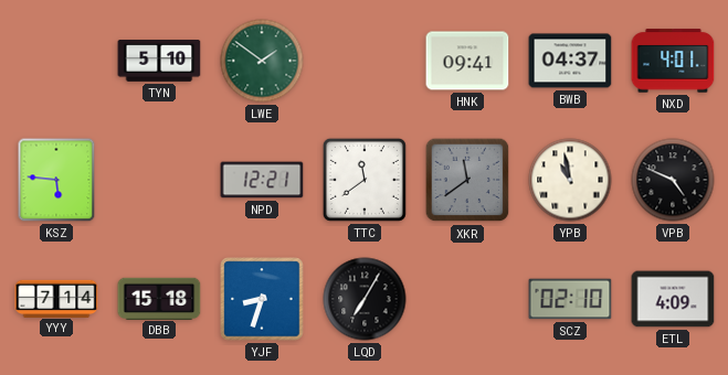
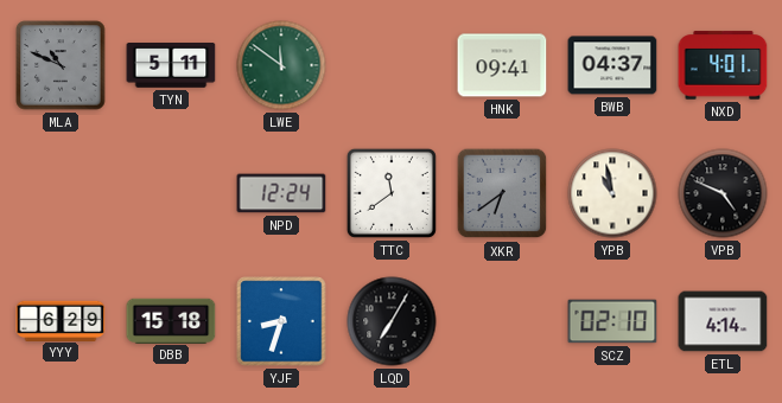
MLA: none -> 10:49 (61, 65)
TYN: 5:10 -> 5:11 (171, 65)
LWE: 1:51 -> 11:51 (281, 65)
KSZ: 5:46 -> none (56, 180)
NPD: 12:21 -> 12:24 (281, 193)
XKR: 11:39 -> 6:39 (502, 193)
YYY: 7:14 -> 6:29 (61, 320)
ETL: 4:09 -> 4:14 (723, 321)
